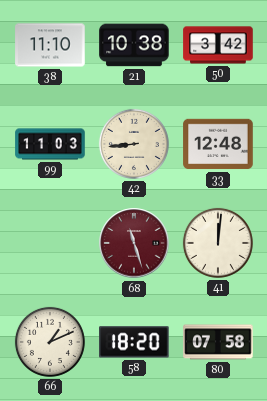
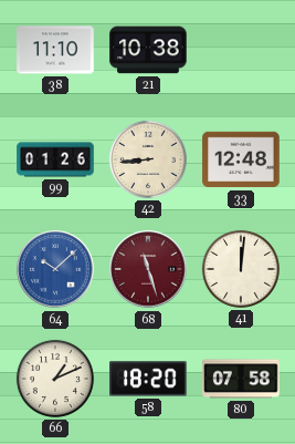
50: 3:42 -> none (218, 45)
99: 11:03 -> 01:26 (55, 159)
64: none -> 10:08 (55, 269)
